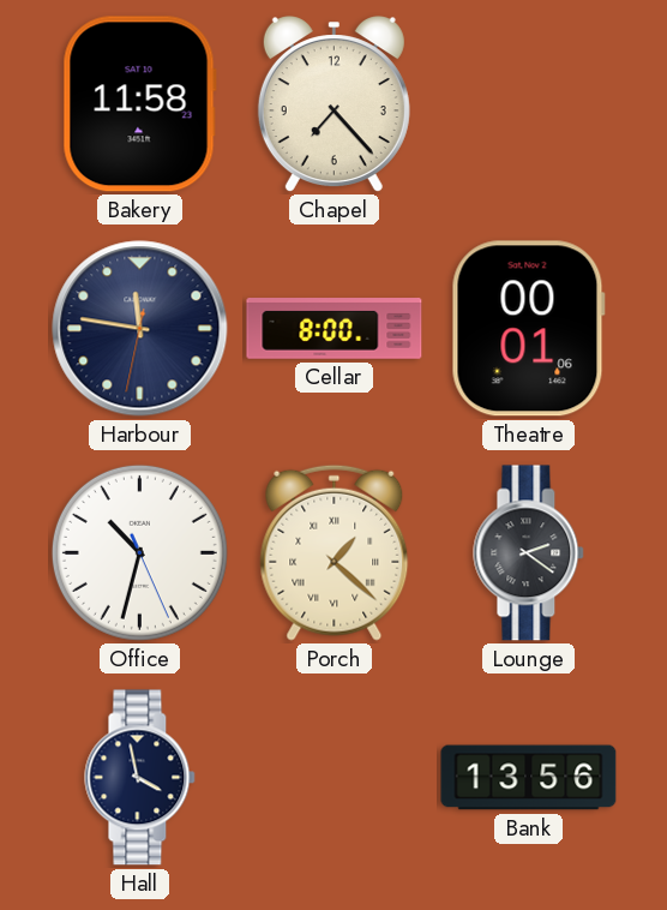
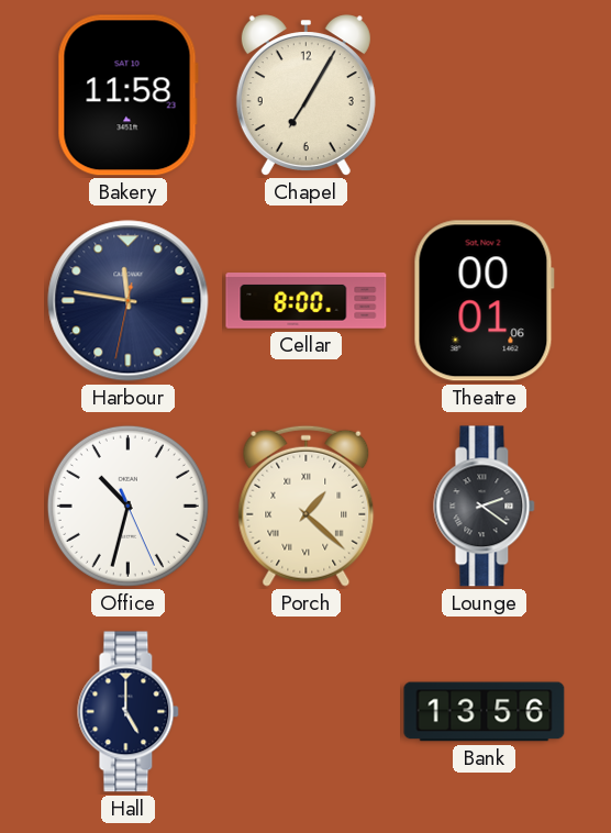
Chapel: 7:23 -> 7:05 (305, 96)
Hall: 3:58 -> 5:00 (129, 712)
